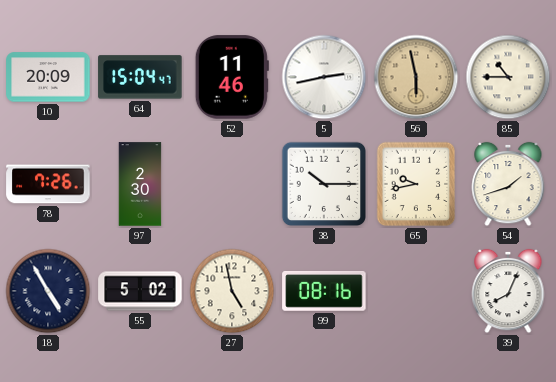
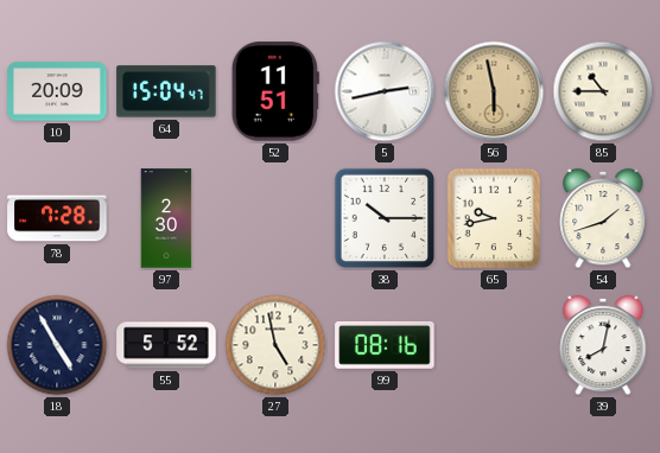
52: 11:46 -> 11:51 (275, 91)
78: 7:26 -> 7:28 (57, 218)
55: 5:02 -> 5:52 (166, 345)
39: 8:04 -> 8:02 (603, 345)
